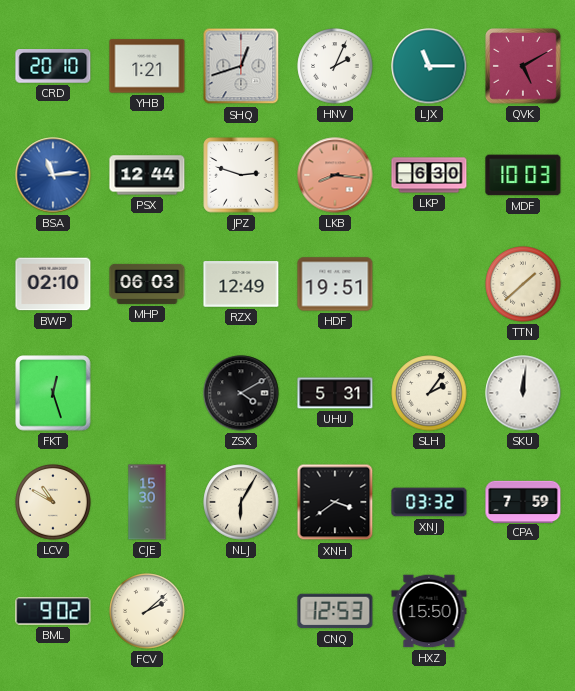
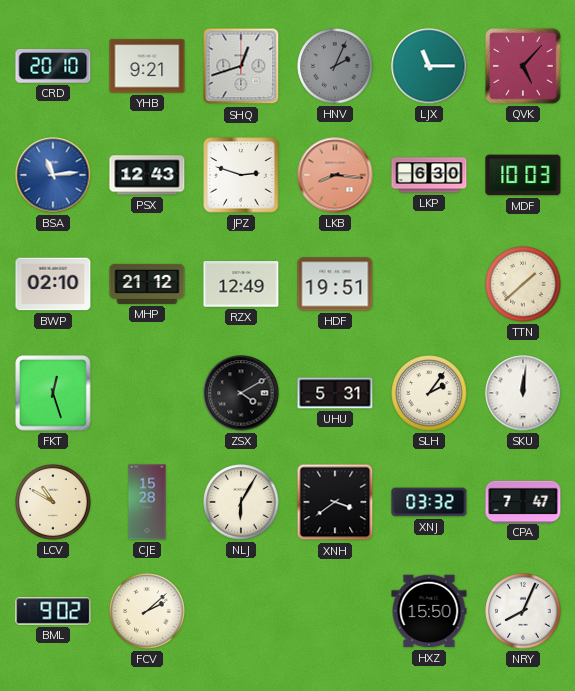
YHB: 1:21 -> 9:21 (147, 66)
HNV dial: white -> grey (335, 66)
QVK: 5:10 -> 5:07 (523, 66)
PSX: 12:44 -> 12:43 (147, 175)
MHP: 06:03 -> 21:12 (147, 284)
CJE: 15:30 -> 15:28 (147, 502)
CPA: 7:59 -> 7:47 (523, 501)
CNQ: 12:53 -> none (335, 611)
NRY: none -> 8:04 (523, 611)
